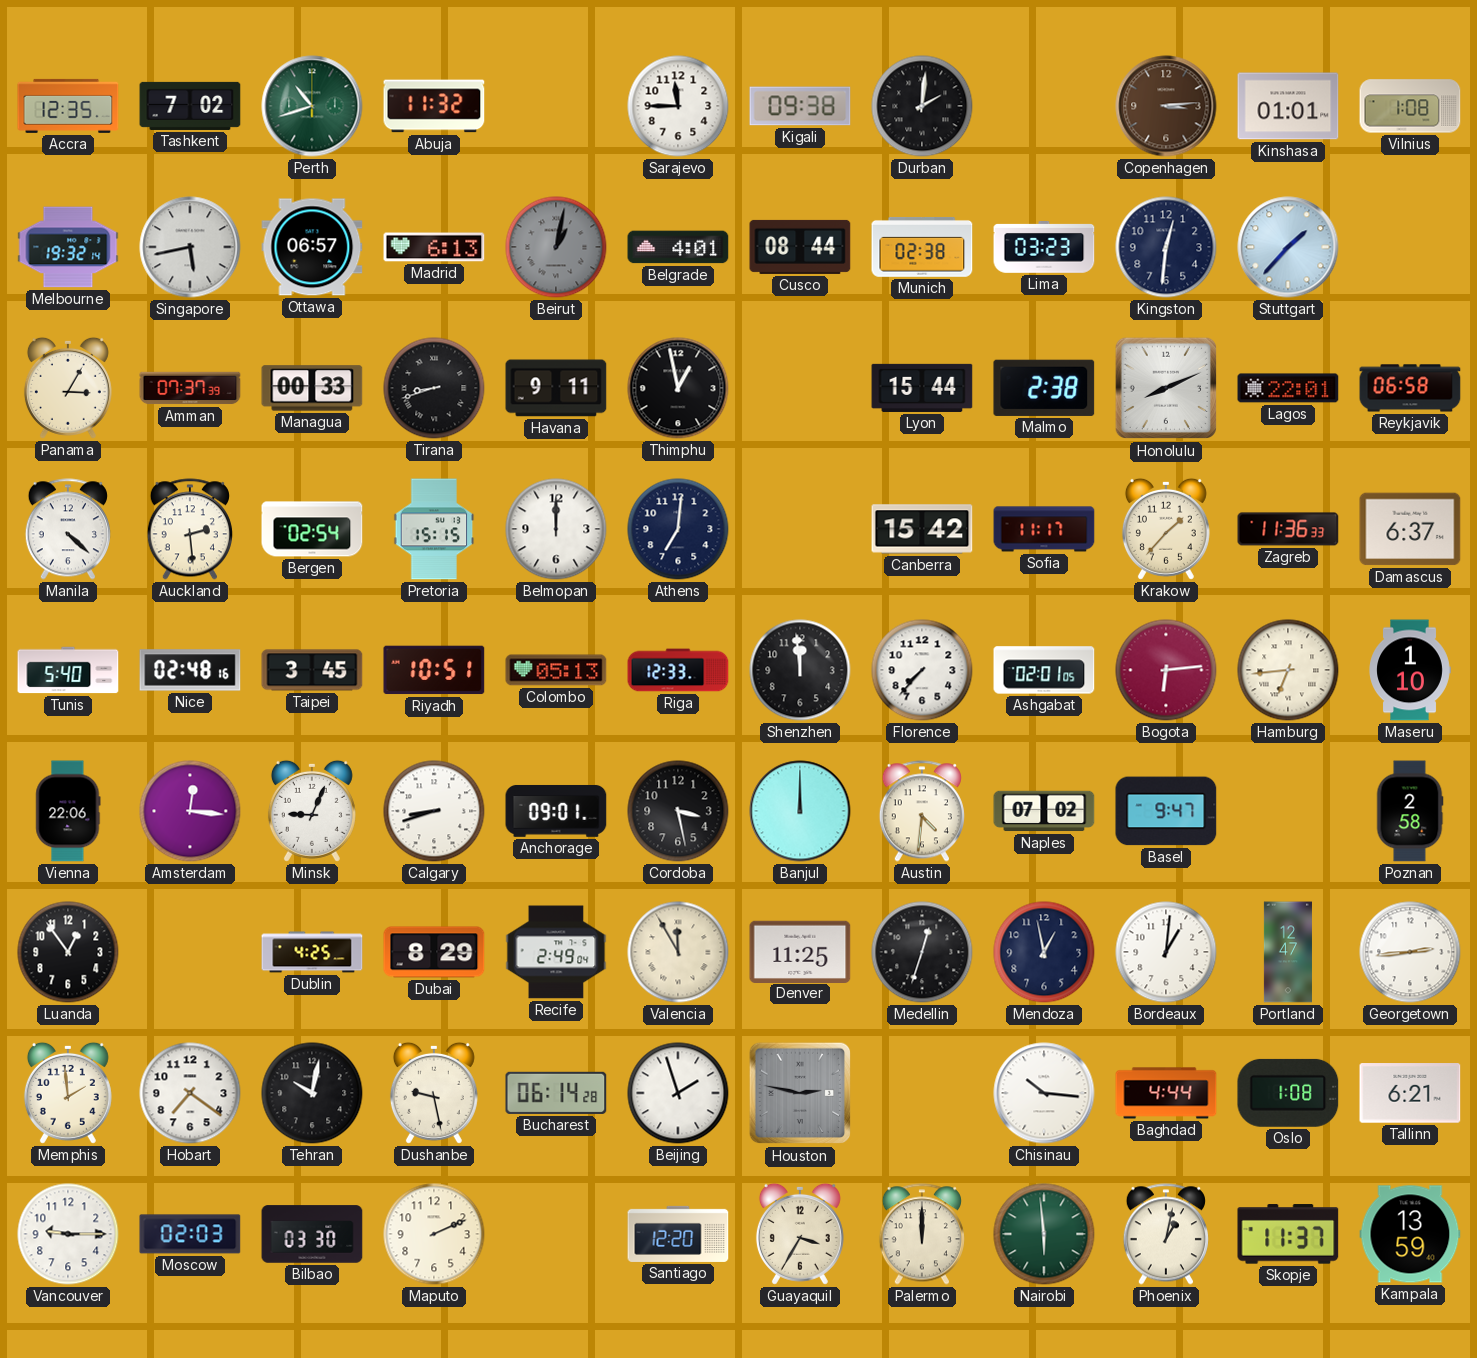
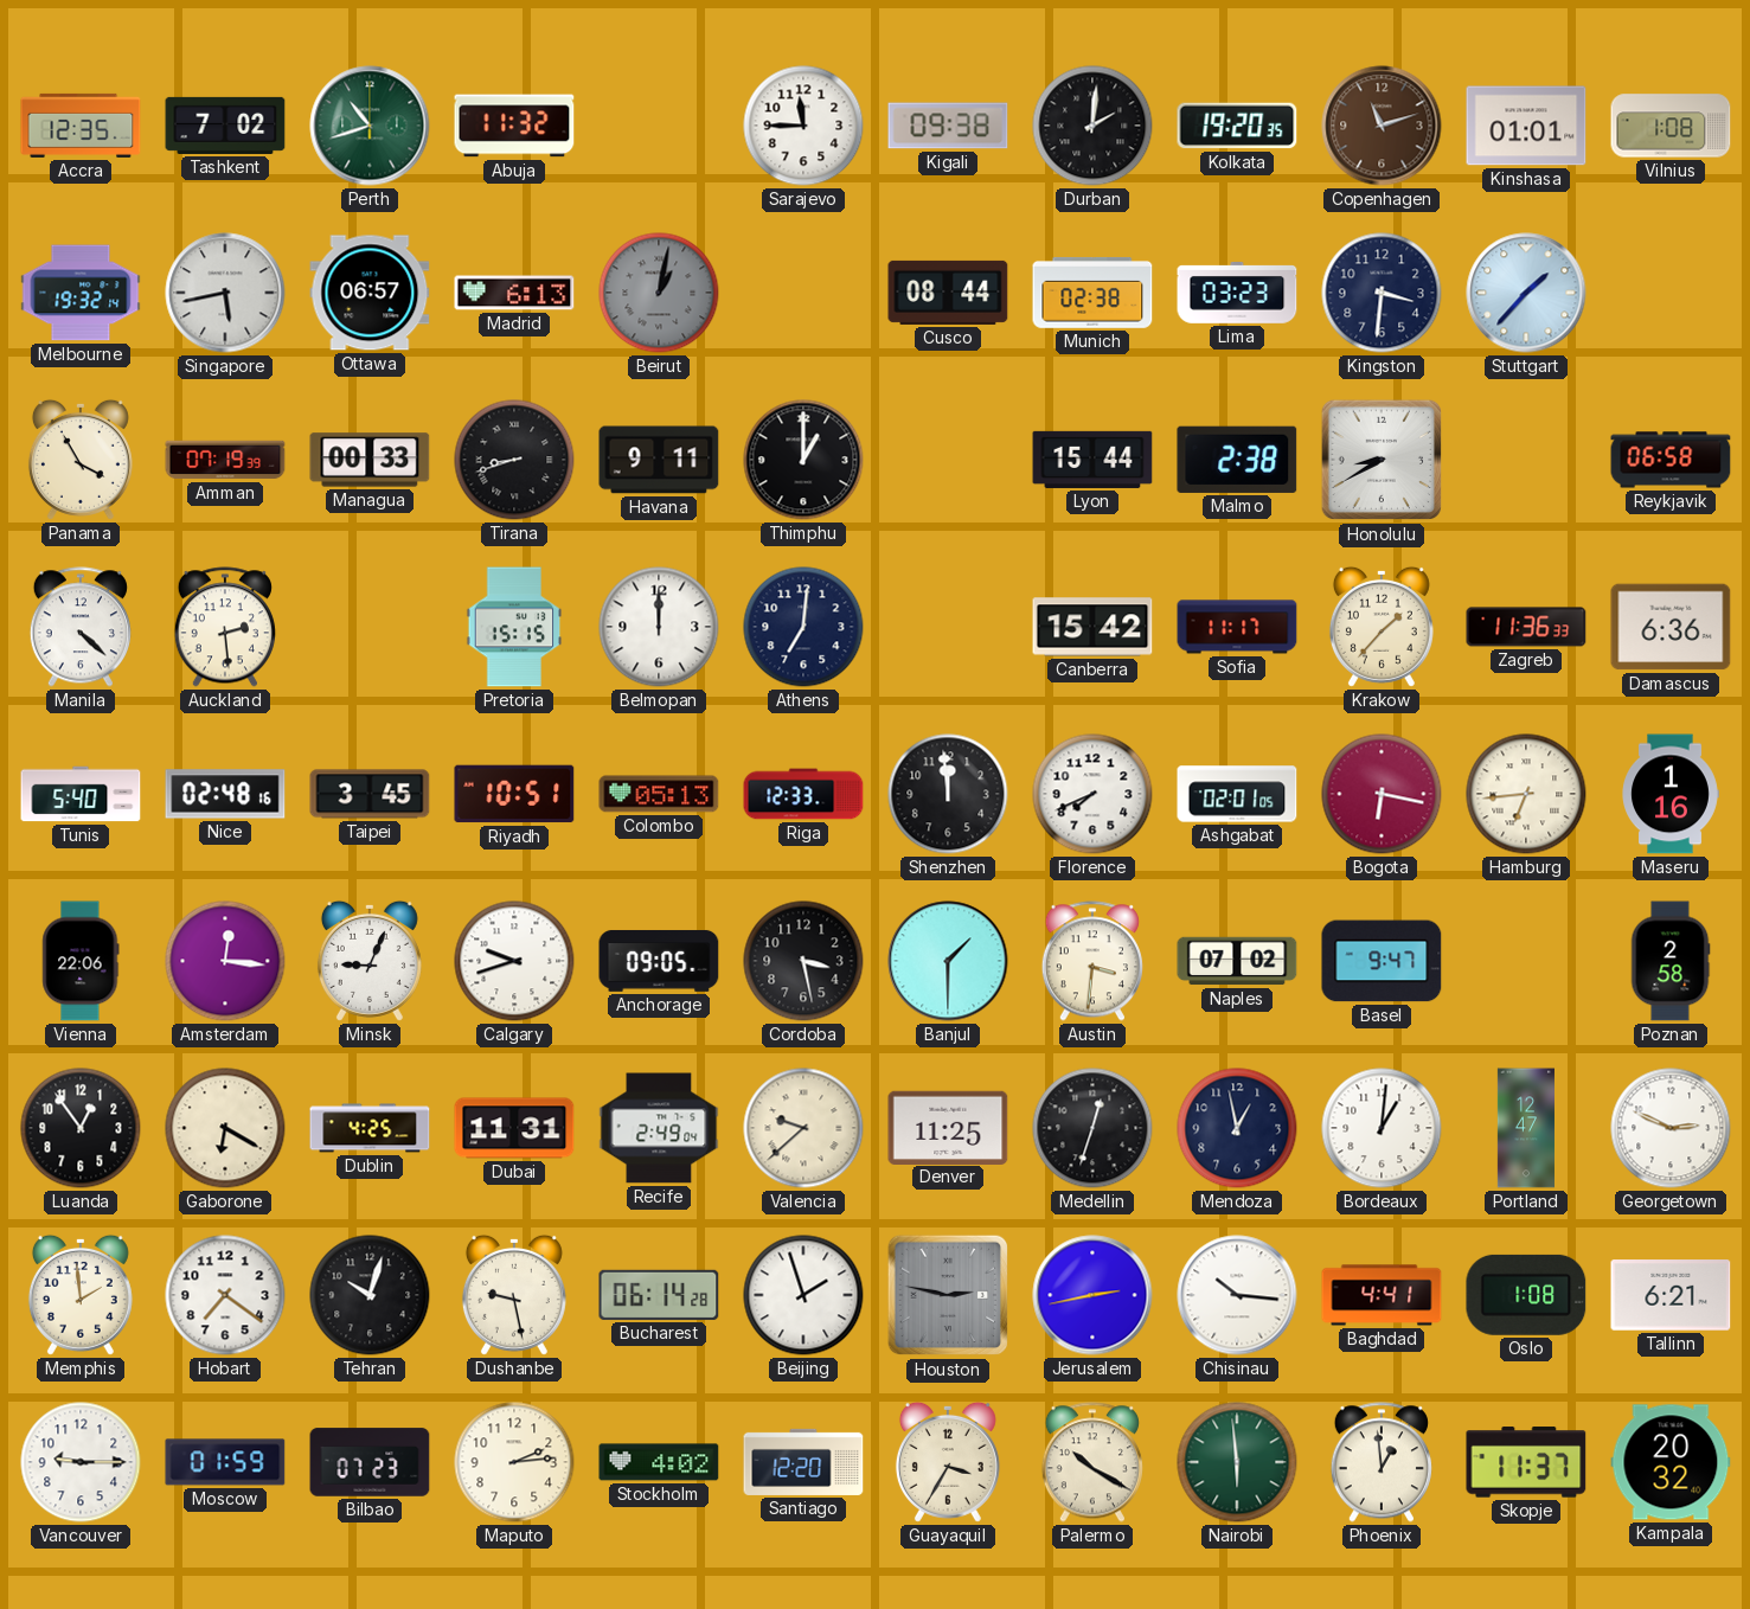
Kolkata: none -> 19:20 (1237, 126)
Copenhagen: 3:14 -> 11:12 (1382, 126)
Belgrade: 4:01 -> none (678, 247)
Kingston: 12:31 -> 3:31 (1382, 293)
Panama: 3:05 -> 3:55 (81, 460)
Amman: 07:37 -> 07:19 (225, 460)
Thimphu: 12:58 -> 1:00 (803, 460)
Honolulu: 8:11 -> 8:40 (1382, 460)
Lagos: 22:01 -> none (1288, 388)
Bergen: 02:54 -> none (312, 529)
Damascus: 6:37 -> 6:36 (1671, 627)
Florence: 7:37 -> 7:41 (1092, 794)
Bogota: 6:14 -> 6:17 (1382, 794)
Maseru: 1:10 -> 1:16 (1671, 794)
Calgary: 8:42 -> 9:42 (514, 961)
Anchorage: 09:01 -> 09:05 (659, 961)
Banjul: 12:00 -> 1:30 (948, 961)
Austin: 4:31 -> 3:31 (1092, 961)
Gaborone: none -> 6:20 (225, 1128)
Dubai: 8:29 -> 11:31 (514, 1128)
Valencia: 11:55 -> 9:38 (803, 1128)
Georgetown: 2:44 -> 2:49 (1671, 1128)
Tehran: 10:02 -> 10:03 (370, 1295)
Jerusalem: none -> 2:43 (1092, 1295)
Baghdad: 4:44 -> 4:41 (1382, 1295)
Moscow: 02:03 -> 01:59 (225, 1462)
Bilbao: 03:30 -> 07:23 (370, 1462)
Maputo: 2:11 -> 2:14 (514, 1462)
Stockholm: none -> 4:02 (659, 1462)
Palermo: 12:00 -> 10:20 (1092, 1462)
Phoenix: 1:02 -> 12:59 (1382, 1462)
Kampala: 13:59 -> 20:32 (1671, 1462)
